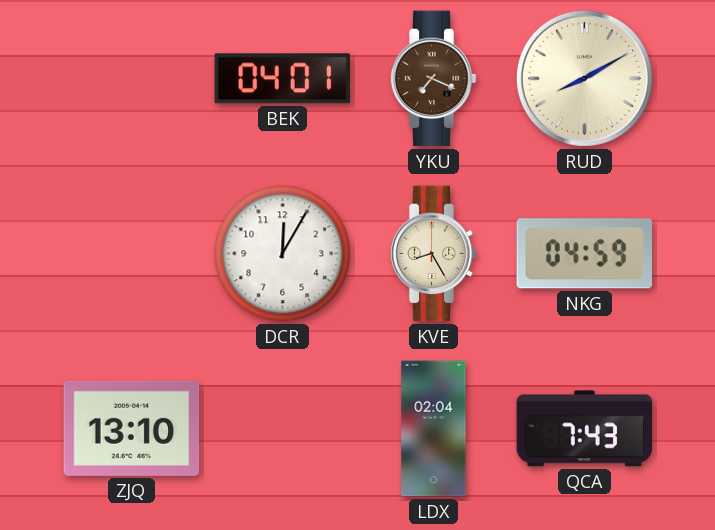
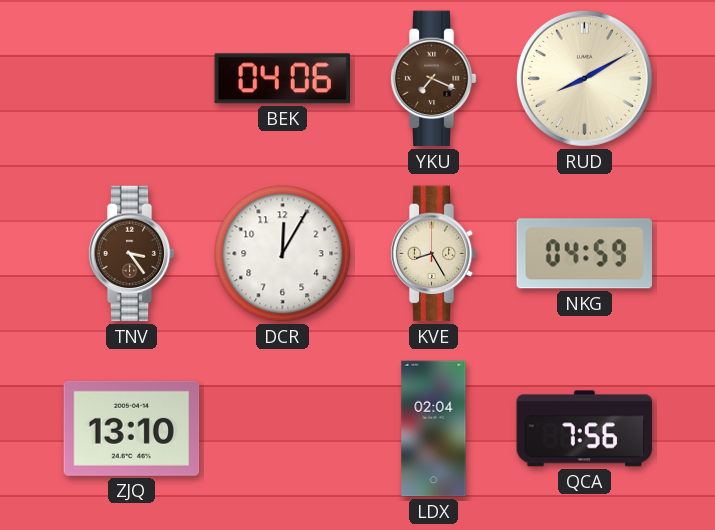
BEK: 04:01 -> 04:06 (282, 79)
TNV: none -> 3:24 (131, 254)
QCA: 7:43 -> 7:56 (585, 429)
